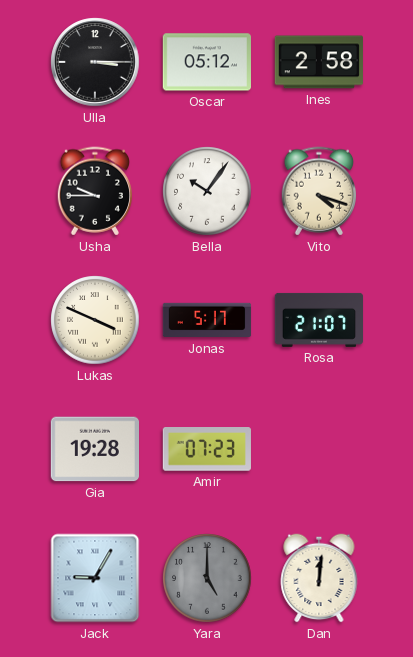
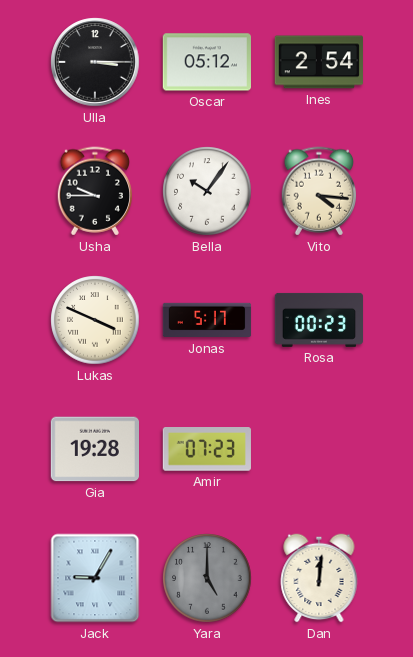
Ines: 2:58 -> 2:54 (319, 62)
Vito: 4:18 -> 4:16 (318, 191)
Rosa: 21:07 -> 00:23 (319, 320)
